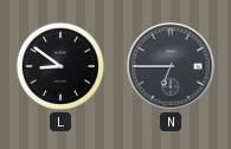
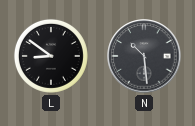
N: 6:45 -> 10:29 (144, 56)
